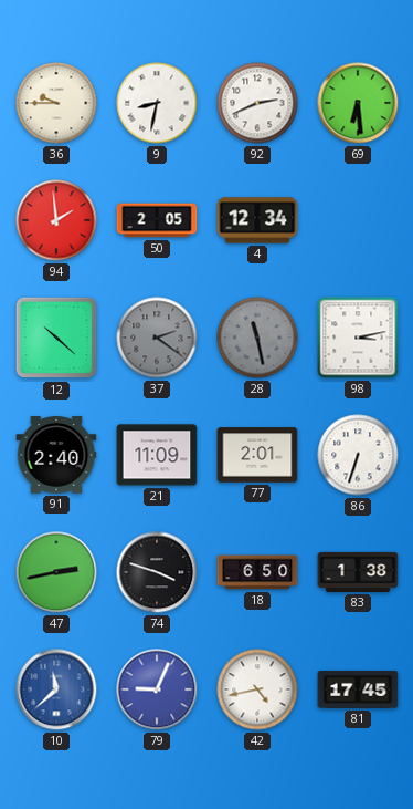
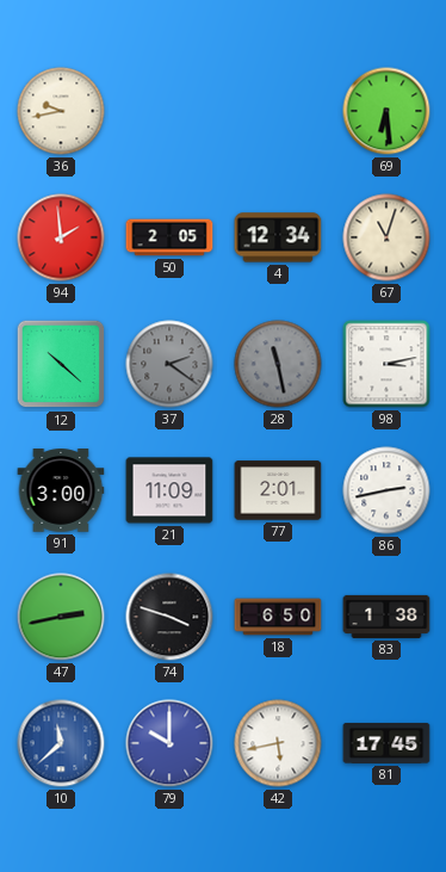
36: 9:45 -> 9:43 (61, 111)
9: 8:32 -> none (157, 103)
92: 2:41 -> none (257, 103)
67: none -> 11:03 (386, 237)
91: 2:40 -> 3:00 (61, 490)
86: 6:33 -> 2:43 (386, 490)
79: 9:04 -> 10:00 (169, 743)
42: 4:43 -> 5:43 (278, 743)
